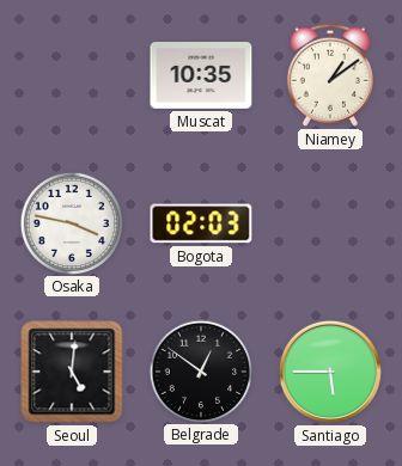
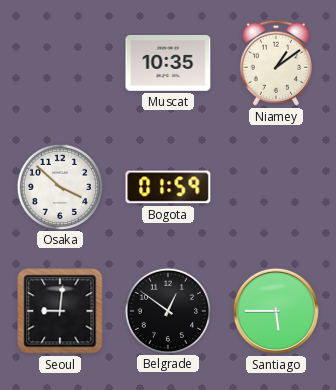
Osaka: 3:47 -> 3:52 (59, 186)
Bogota: 02:03 -> 01:59 (168, 187)
Seoul: 5:01 -> 9:01 (60, 311)
